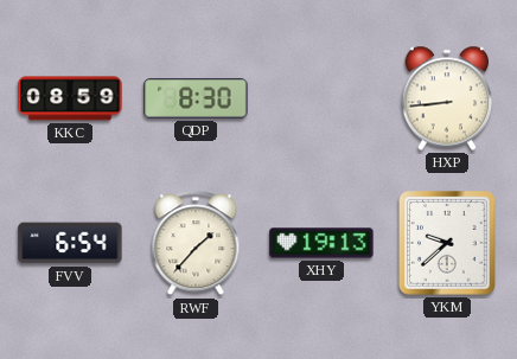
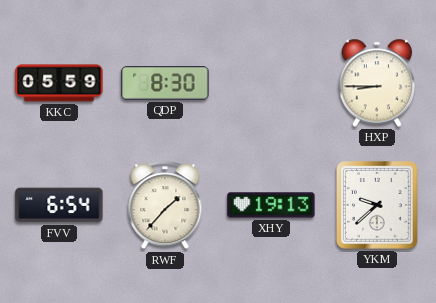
KKC: 08:59 -> 05:59 (59, 83)
HXP: 8:44 -> 8:45 (377, 83)
